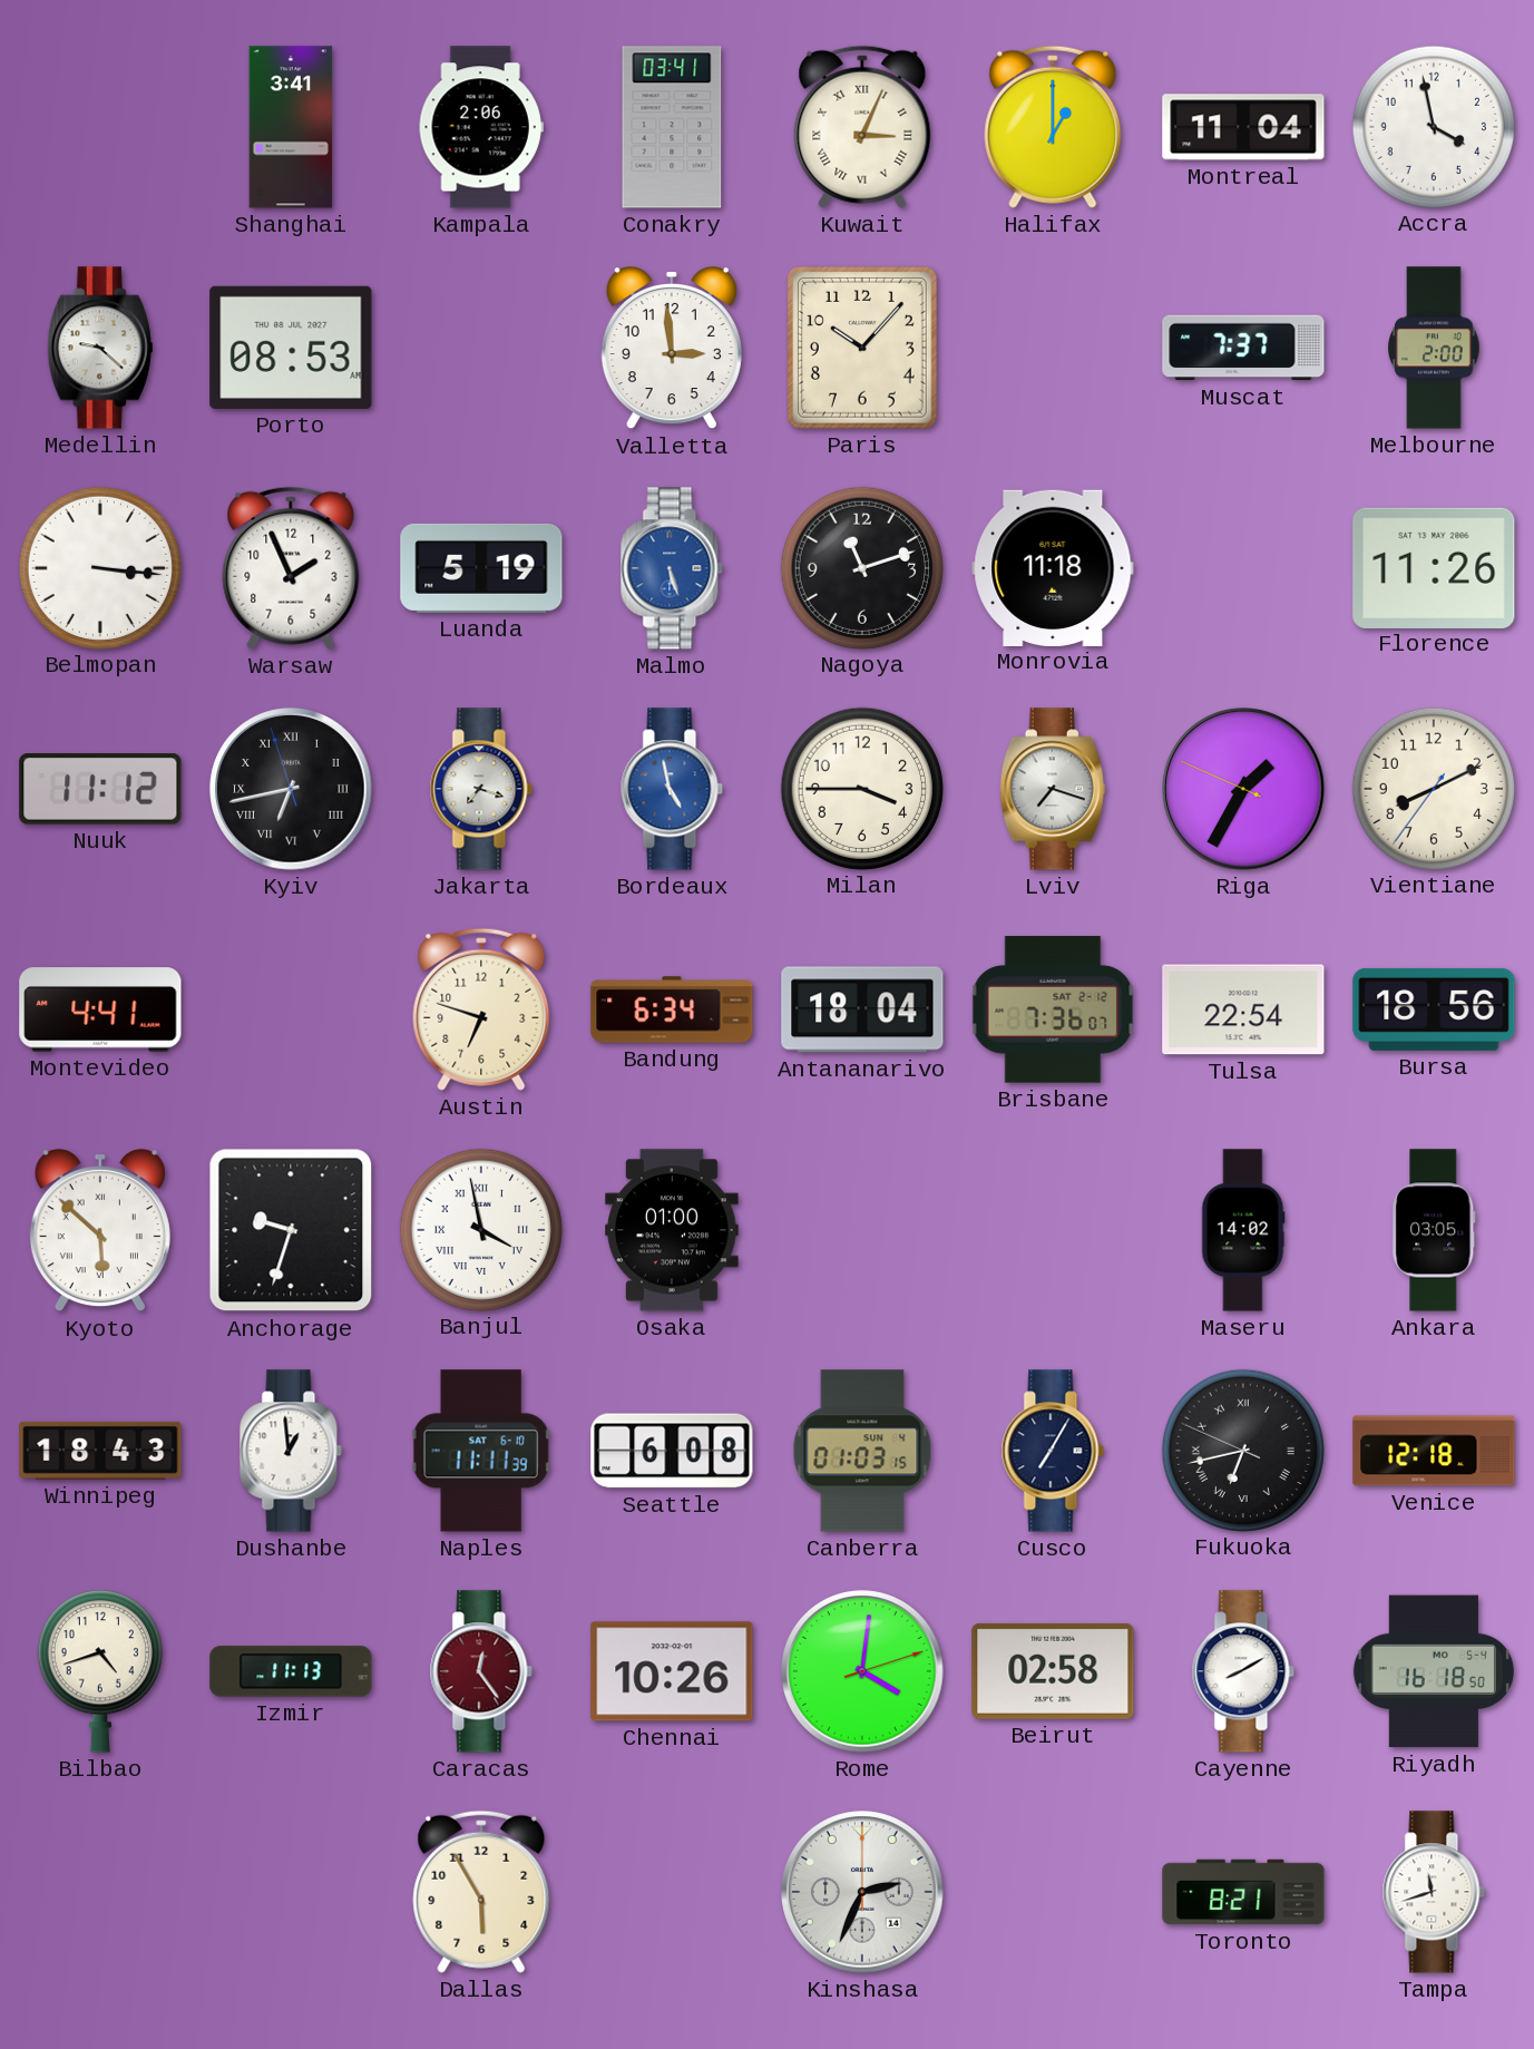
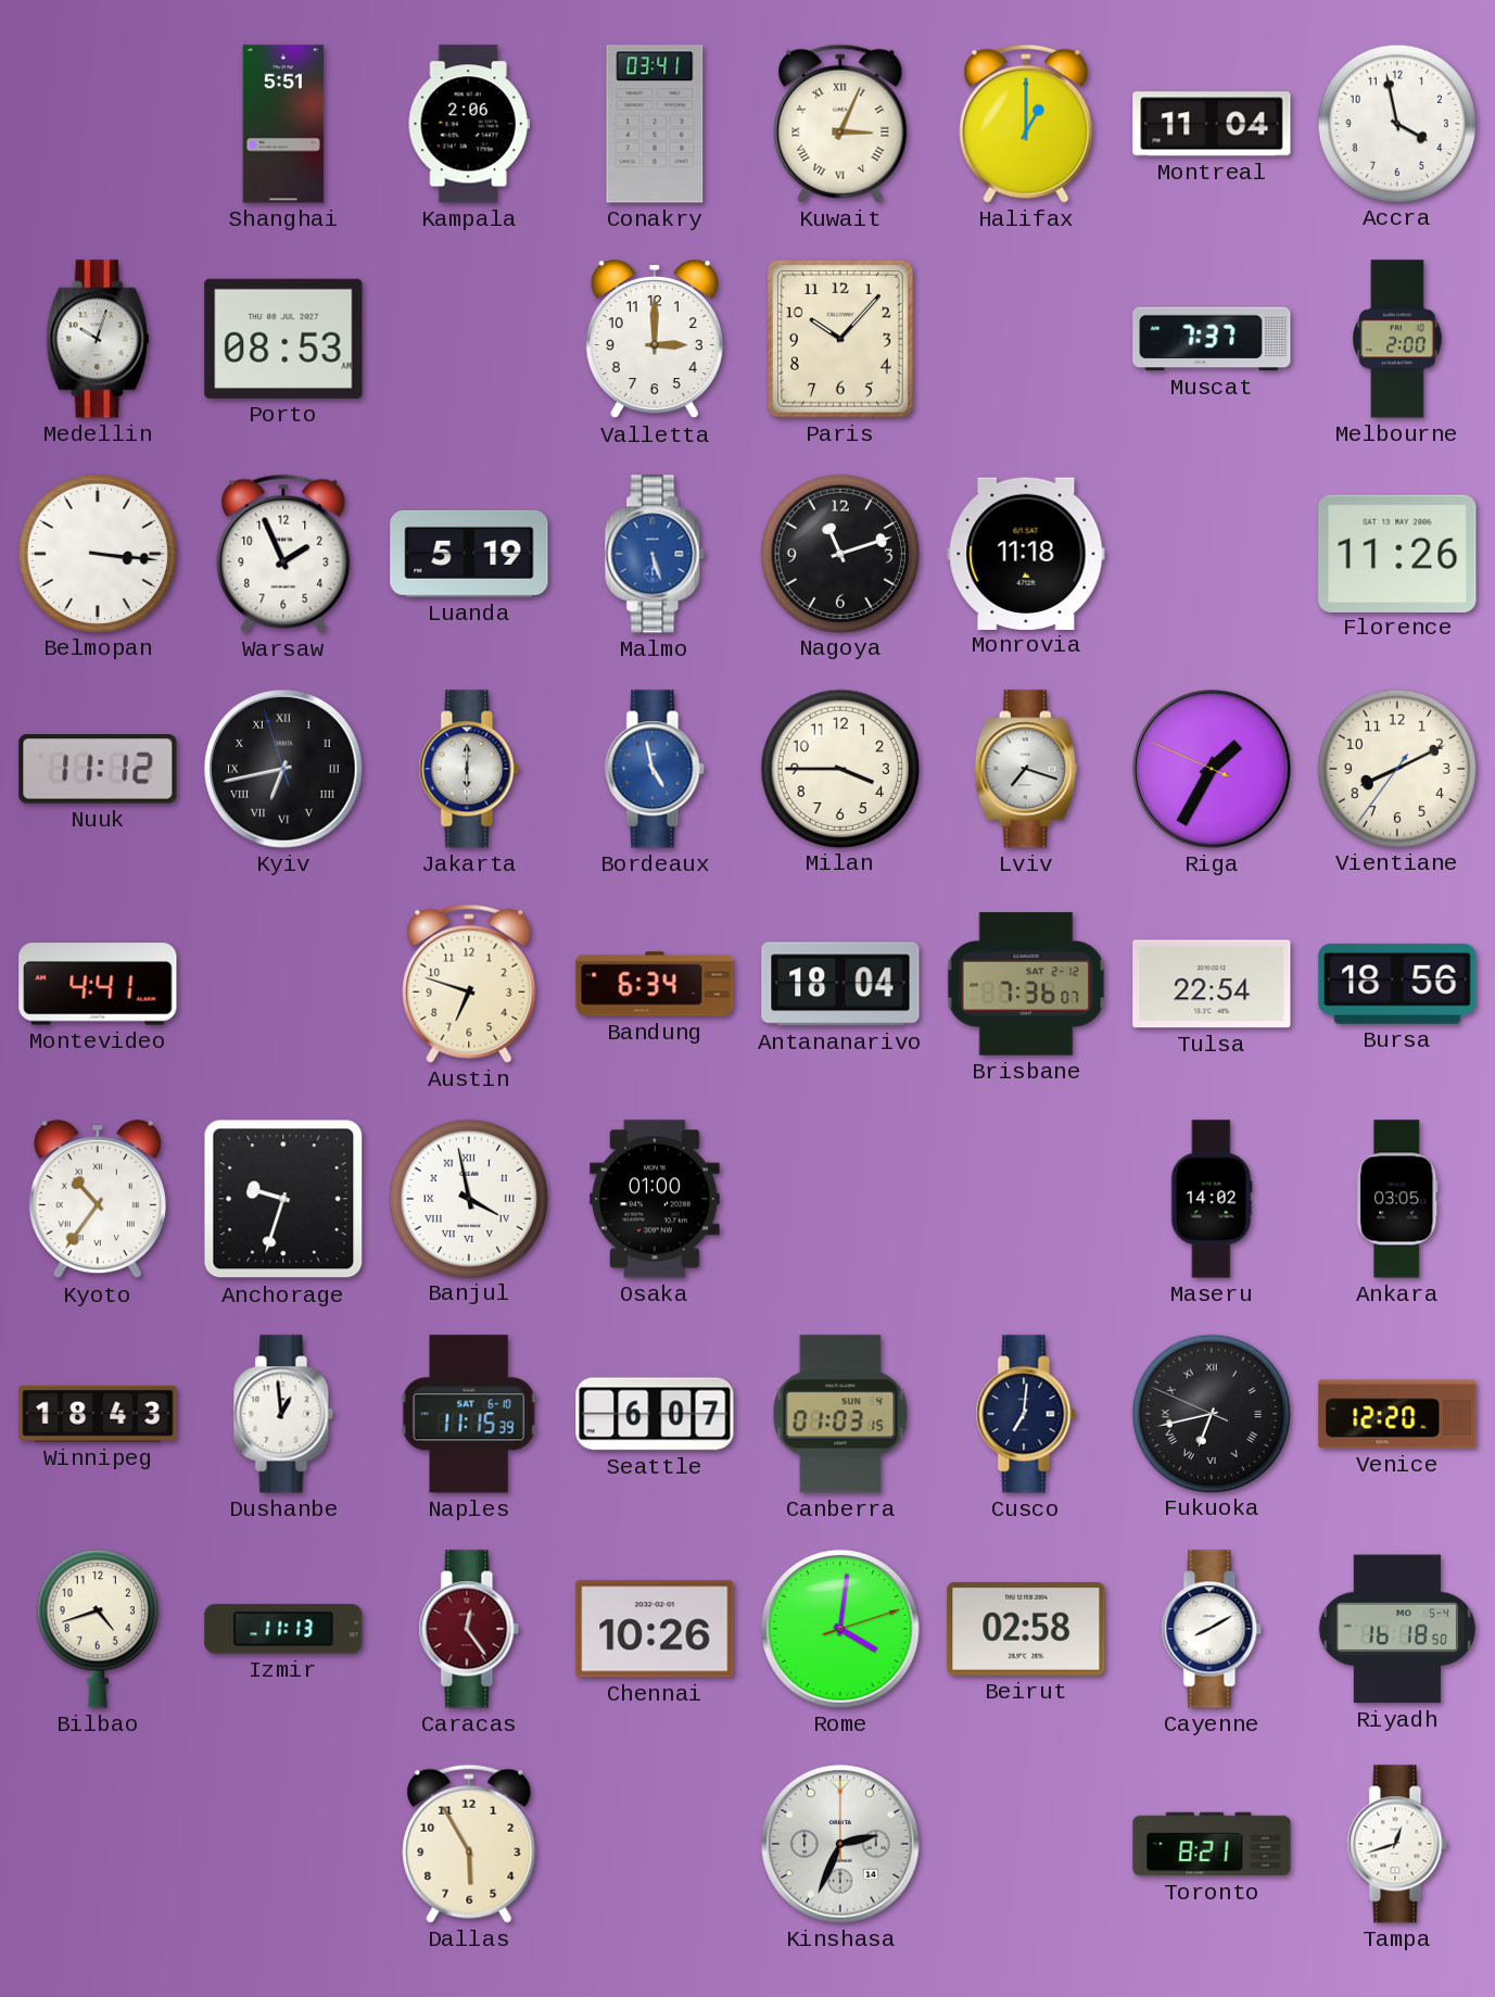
Shanghai: 3:41 -> 5:51 (283, 124)
Medellin: 9:22 -> 10:03 (98, 339)
Valletta: 2:59 -> 3:00 (655, 340)
Jakarta: 7:18 -> 6:00 (469, 769)
Kyoto: 5:52 -> 10:36 (98, 1200)
Naples: 11:11 -> 11:15 (469, 1414)
Seattle: 6:08 -> 6:07 (655, 1414)
Cusco: 7:05 -> 7:01 (1026, 1414)
Venice: 12:18 -> 12:20 (1397, 1414)
Tampa: 11:42 -> 12:42 (1397, 1844)
